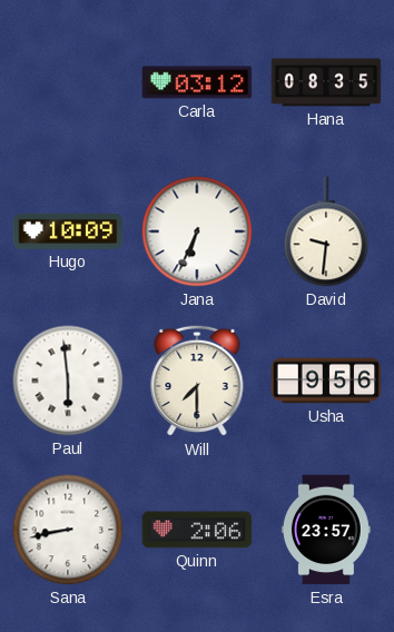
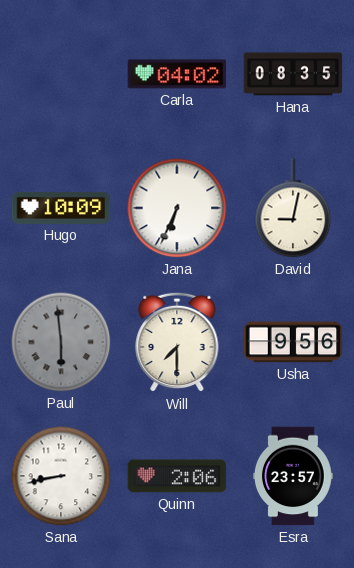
Carla: 03:12 -> 04:02 (177, 74)
David: 9:31 -> 9:02 (293, 208)
Paul dial: white -> grey (61, 342)
